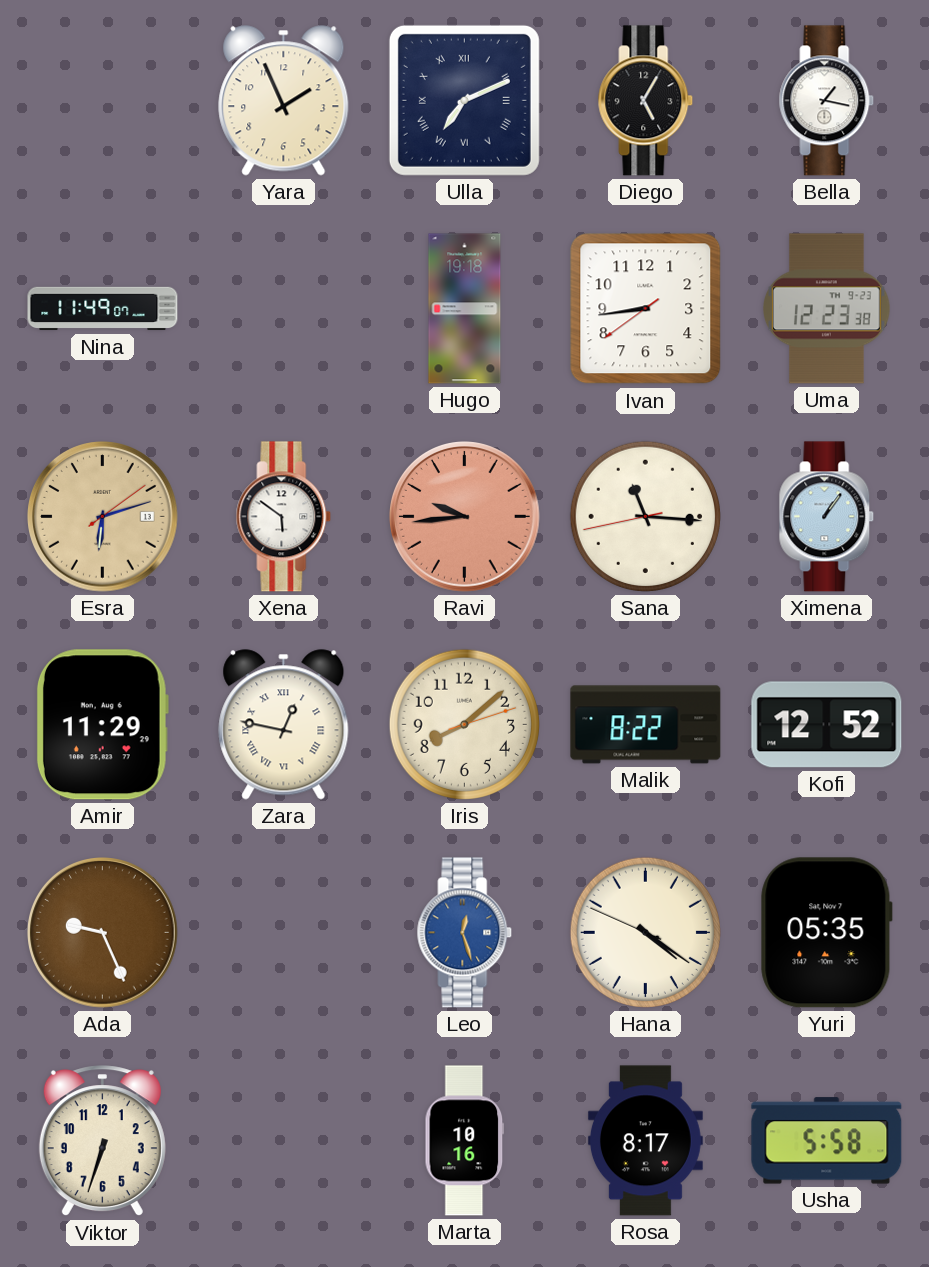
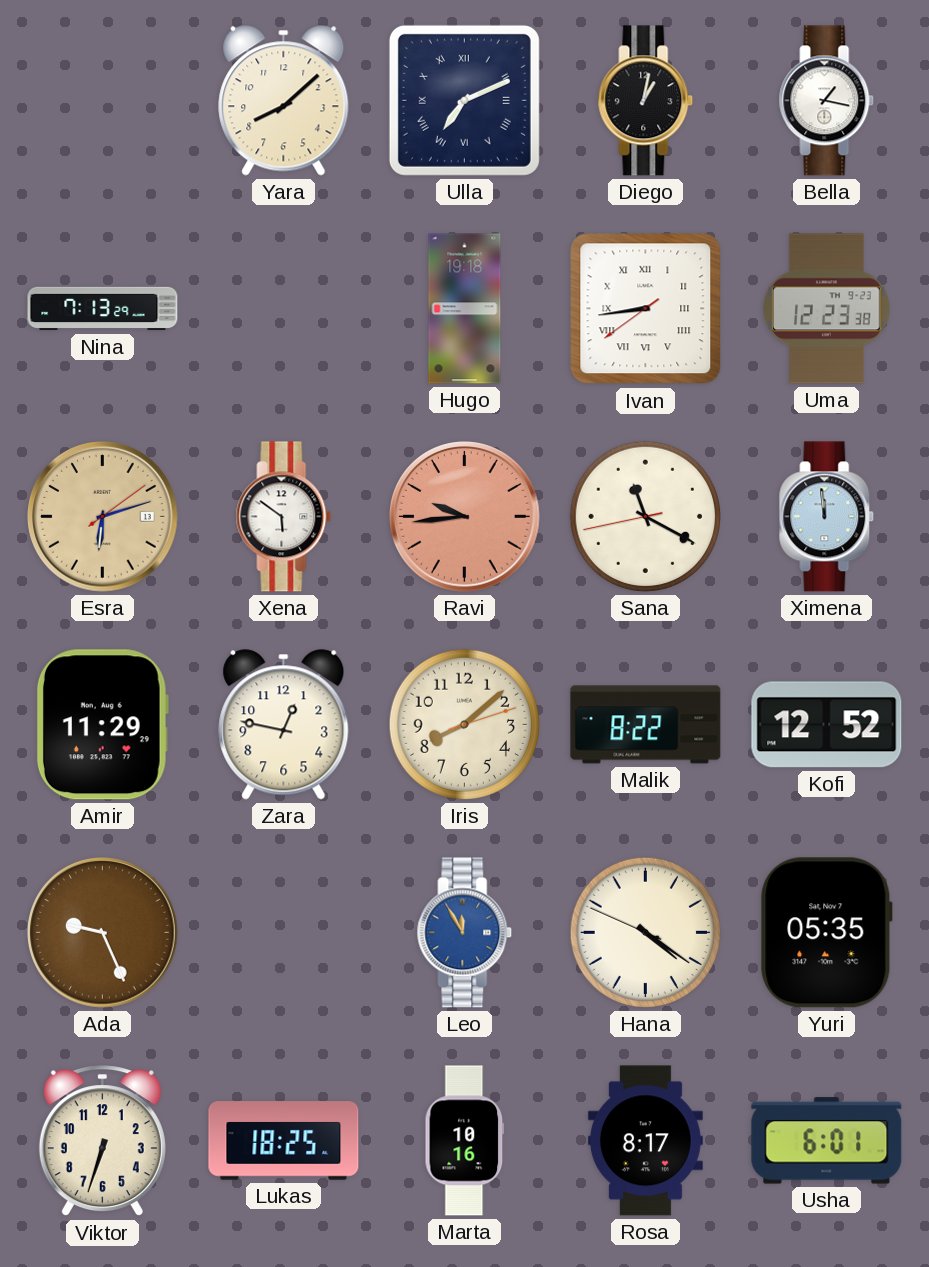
Yara: 1:56 -> 8:08 (284, 101)
Diego: 5:05 -> 1:02 (646, 101)
Nina: 11:49 -> 7:13 (103, 309)
Ivan numerals: Arabic -> Roman (646, 309)
Sana: 11:15 -> 11:19 (645, 516)
Ximena: 1:06 -> 11:59 (827, 517)
Zara numerals: Roman -> Arabic (284, 725)
Leo: 12:27 -> 11:55 (465, 933)
Lukas: none -> 18:25 (284, 1141)
Usha: 5:58 -> 6:01 (827, 1141)
